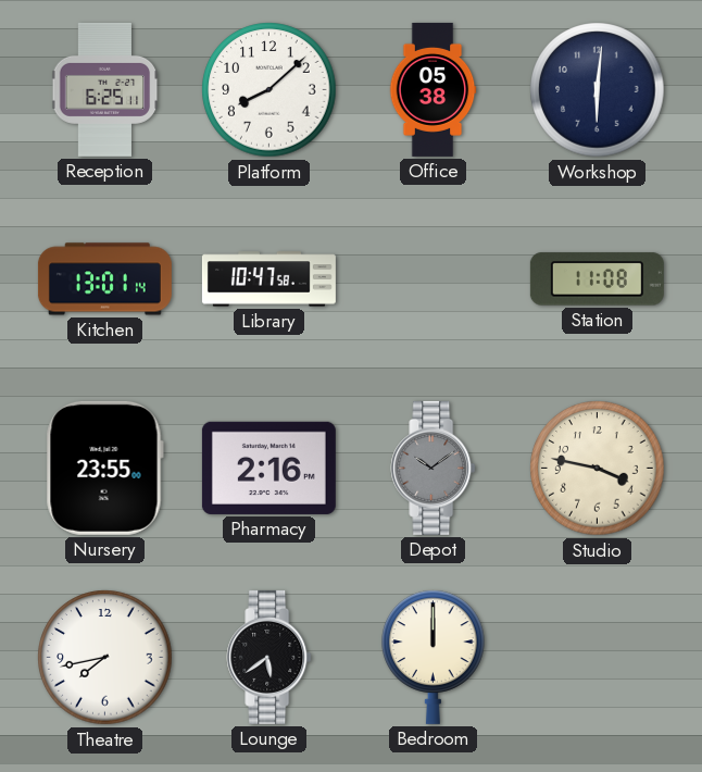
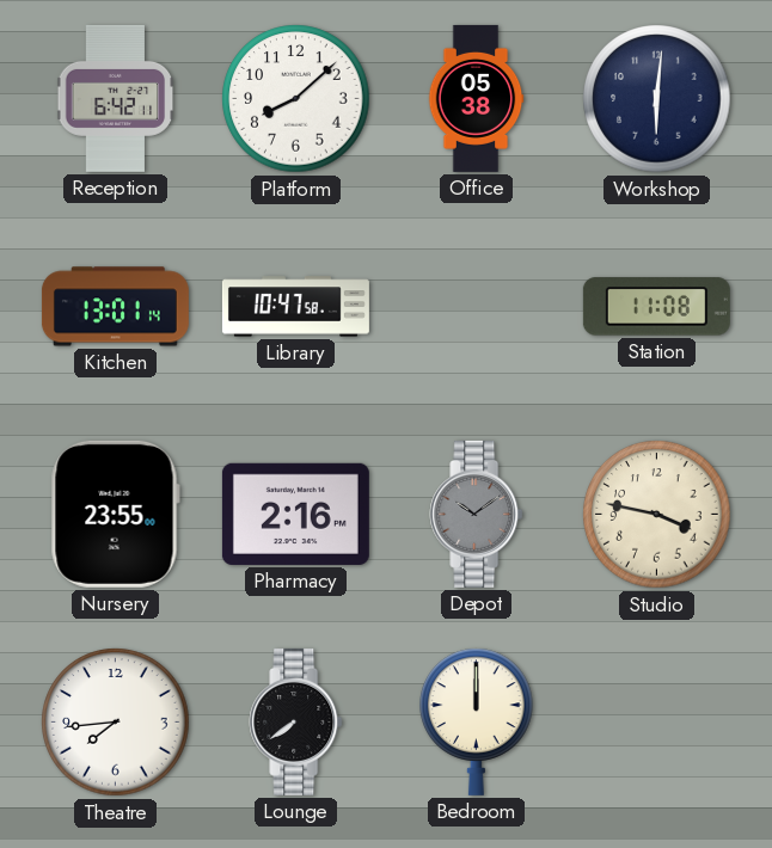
Reception: 6:25 -> 6:42 (116, 98)
Theatre: 7:43 -> 7:44 (116, 723)
Lounge: 5:39 -> 7:39 (296, 721)
